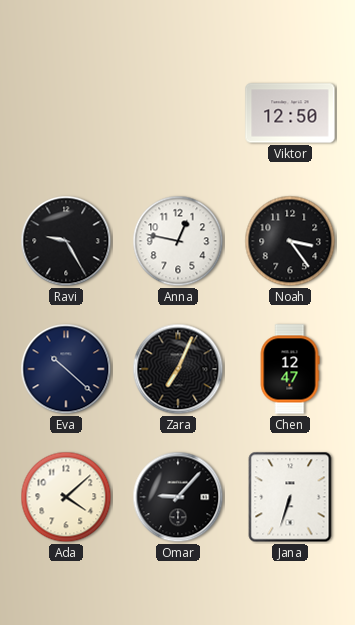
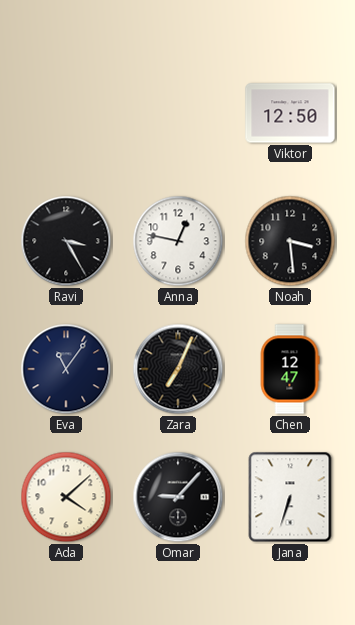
Ravi: 9:25 -> 3:25 (66, 241)
Noah: 3:24 -> 3:29 (290, 241)
Eva: 10:22 -> 11:06 (66, 369)
